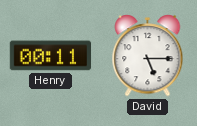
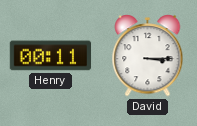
David: 5:15 -> 3:15 (148, 56)
